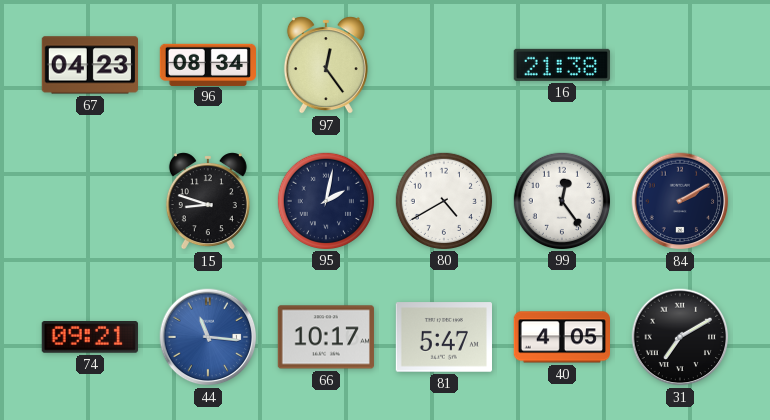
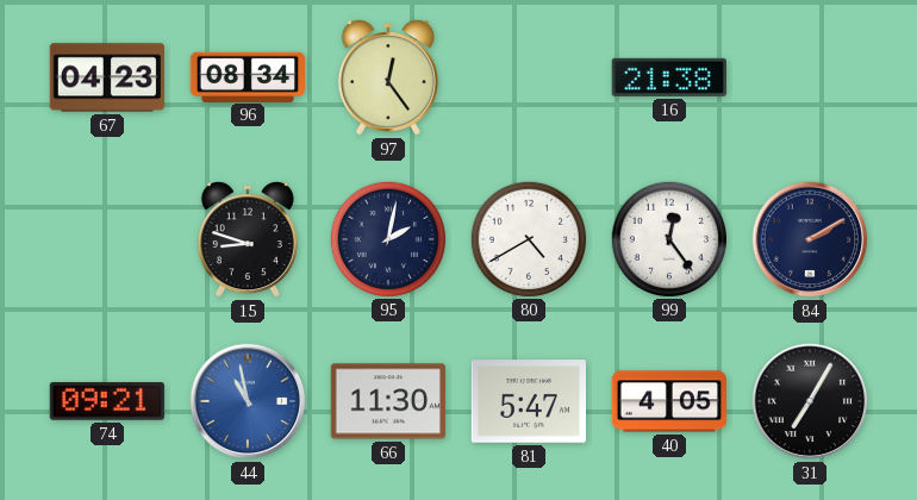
44: 11:16 -> 10:58 (248, 401)
66: 10:17 -> 11:30 (387, 401)
31: 7:10 -> 7:05 (810, 401)
